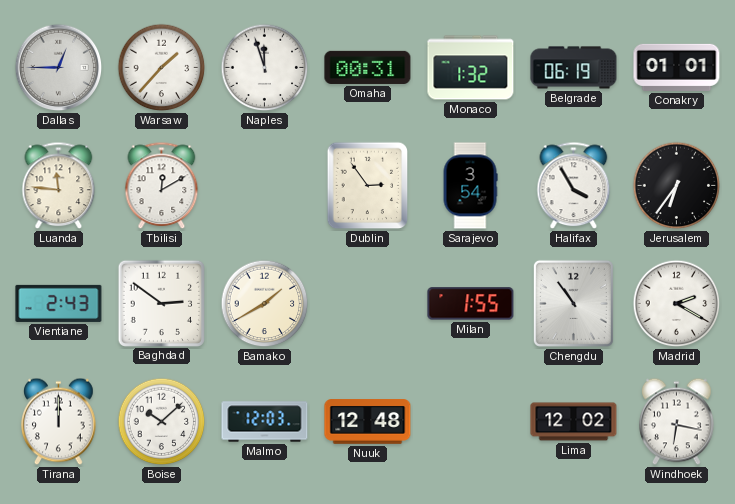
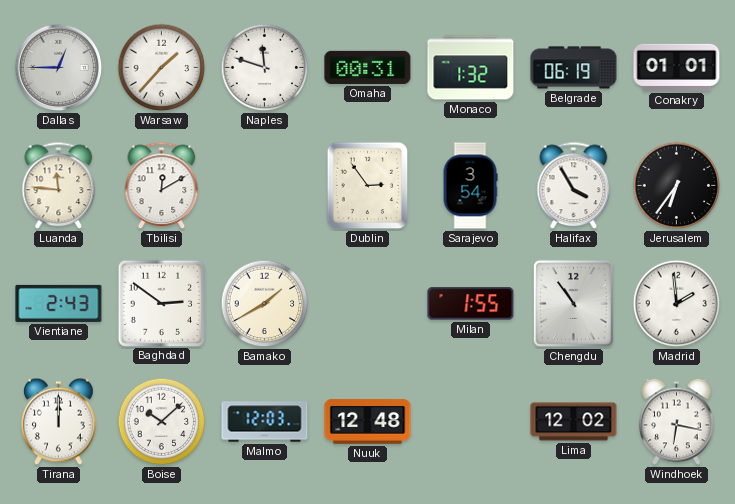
Naples: 11:57 -> 11:48 (265, 68)
Madrid: 2:20 -> 1:59 (677, 304)
